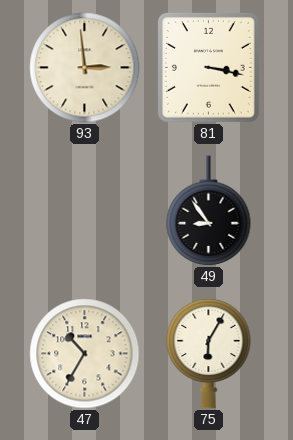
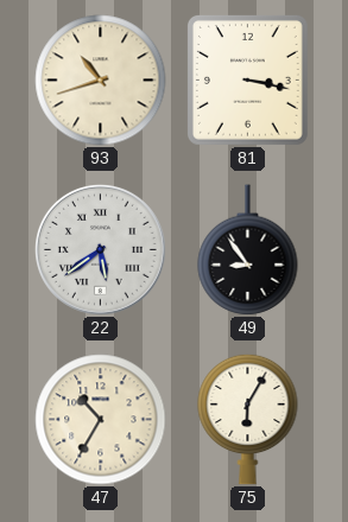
93: 2:59 -> 10:42 (101, 81)
22: none -> 5:39 (101, 250)
